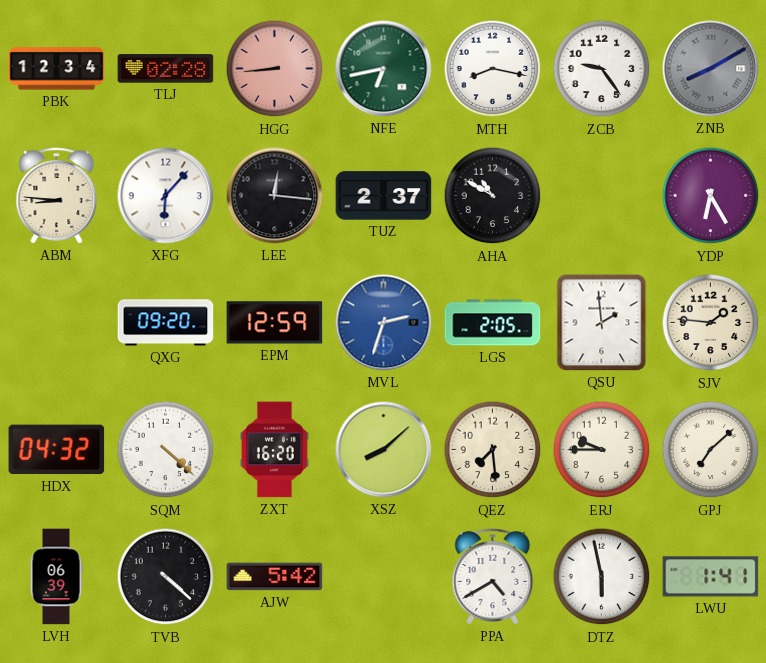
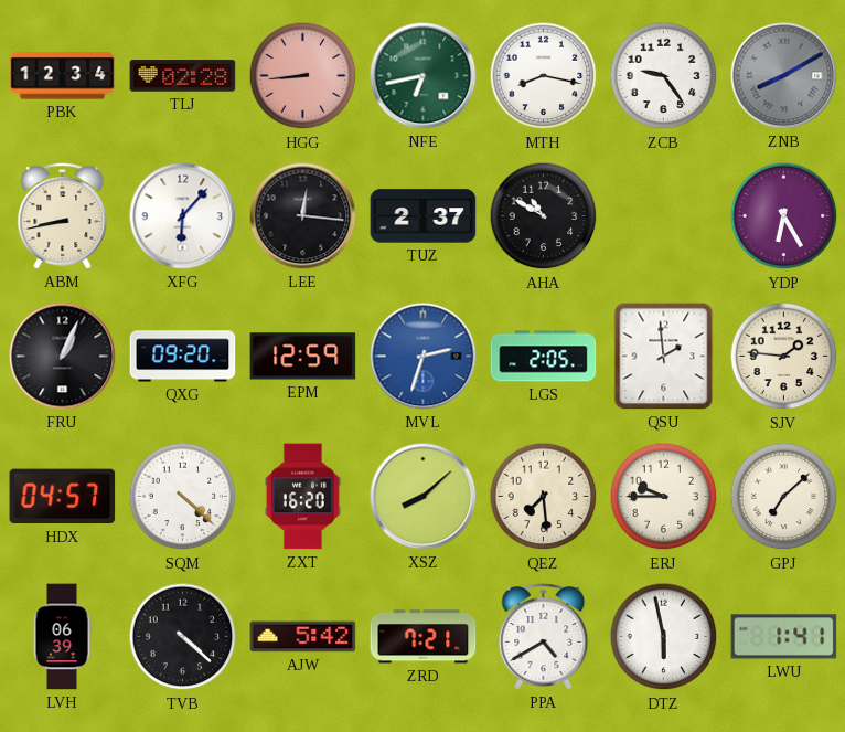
ABM: 8:46 -> 8:43 (63, 216)
FRU: none -> 1:04 (63, 357)
HDX: 04:32 -> 04:57 (63, 497)
ZRD: none -> 7:21 (424, 637)
